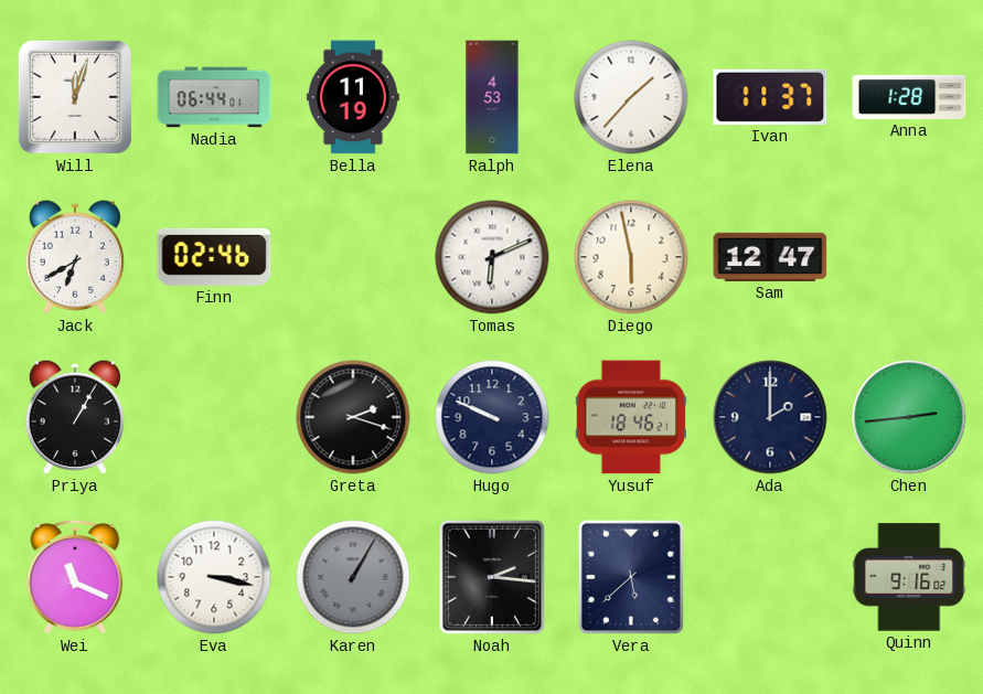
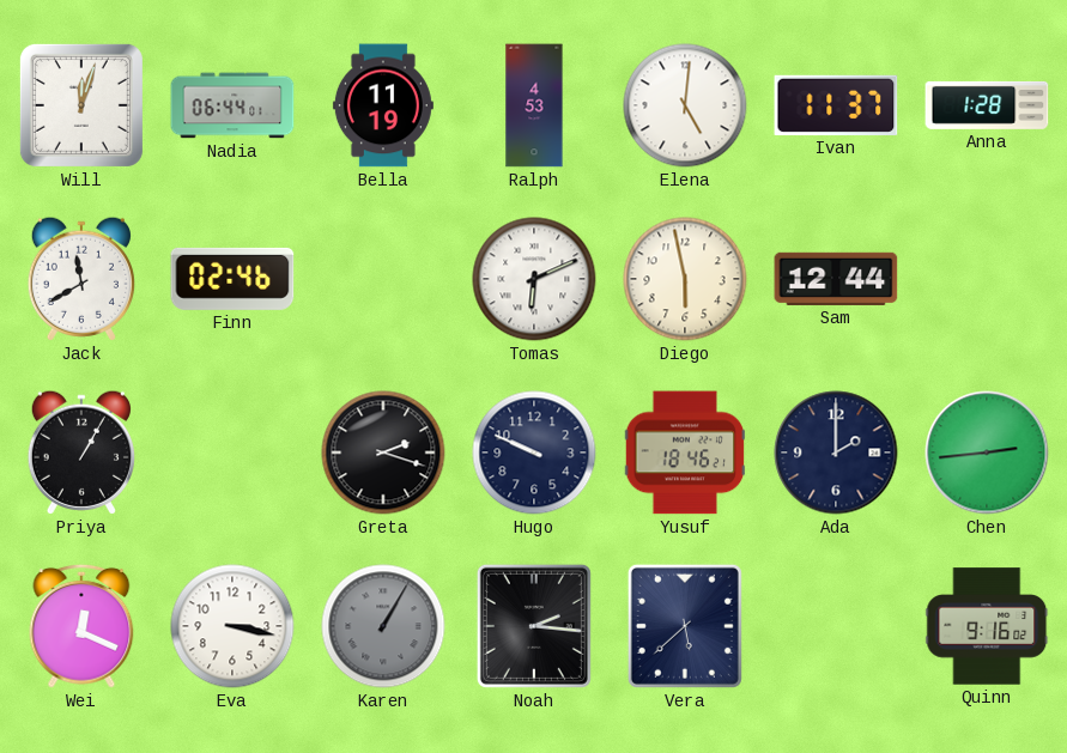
Elena: 1:37 -> 5:01 (685, 105)
Jack: 6:40 -> 11:40 (81, 279)
Sam: 12:47 -> 12:44 (836, 279)
Wei: 11:19 -> 12:19 (81, 626)
